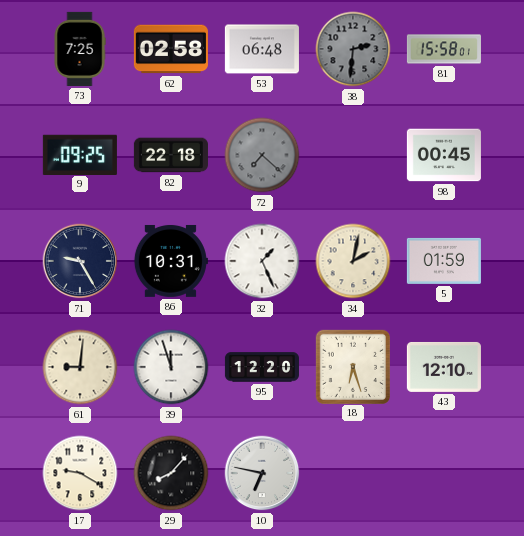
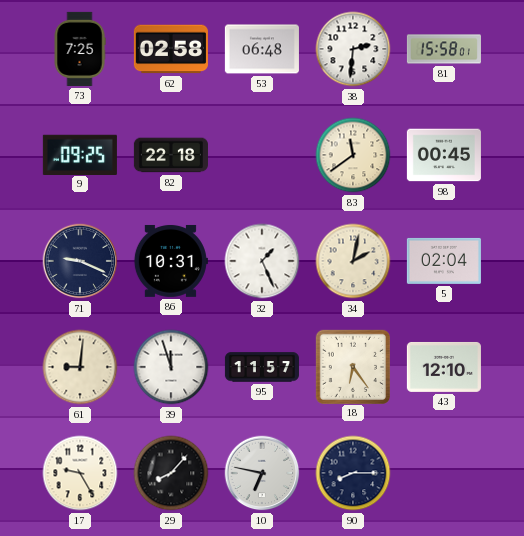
38 dial: grey -> white (353, 49)
72: 7:22 -> none (262, 155)
83: none -> 11:39 (353, 155)
71: 9:25 -> 9:19 (80, 261)
5: 01:59 -> 02:04 (444, 261)
95: 12:20 -> 11:57 (262, 367)
18: 6:27 -> 6:24 (352, 366)
17: 9:20 -> 9:25 (80, 473)
90: none -> 8:15 (353, 473)
